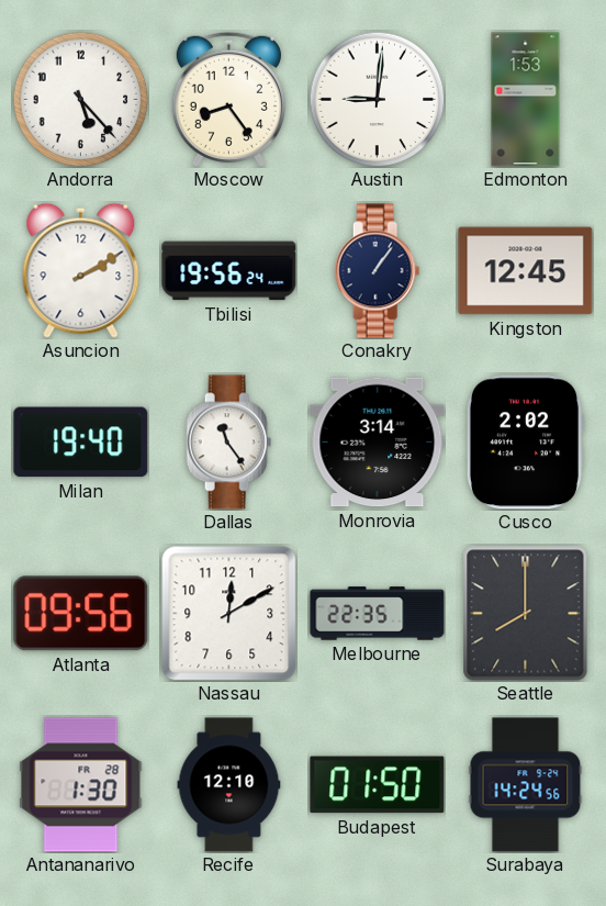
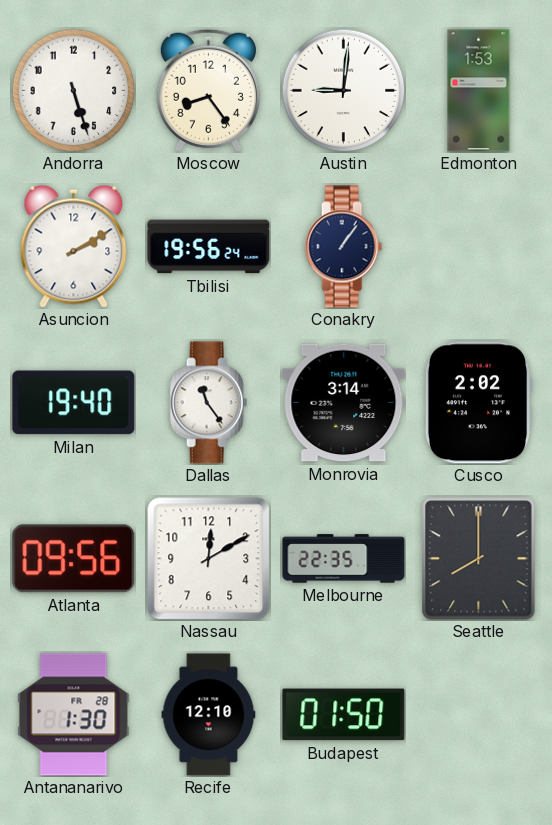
Andorra: 5:23 -> 5:27 (73, 90)
Kingston: 12:45 -> none (526, 271)
Surabaya: 14:24 -> none (526, 785)
